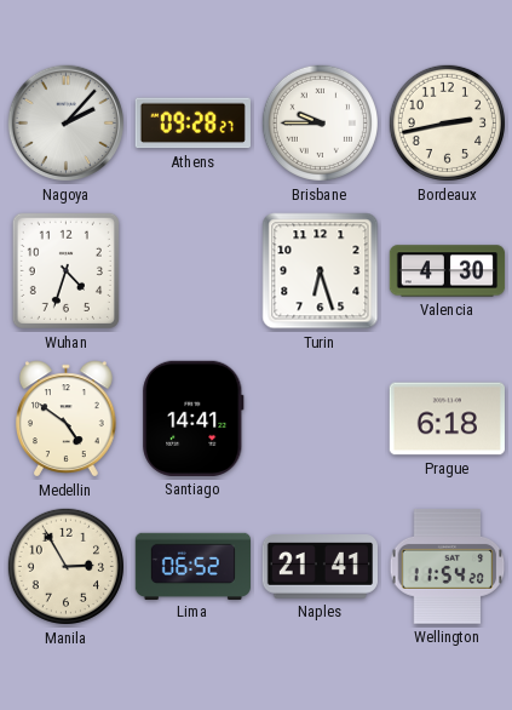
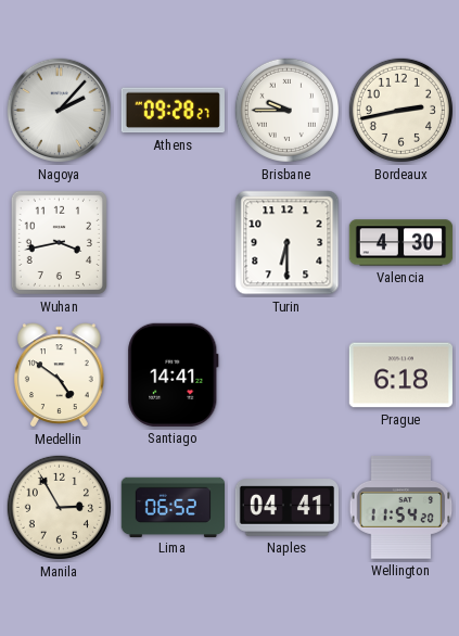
Wuhan: 4:33 -> 3:43 (59, 242)
Turin: 6:27 -> 6:30 (288, 243)
Naples: 21:41 -> 04:41 (286, 508)
